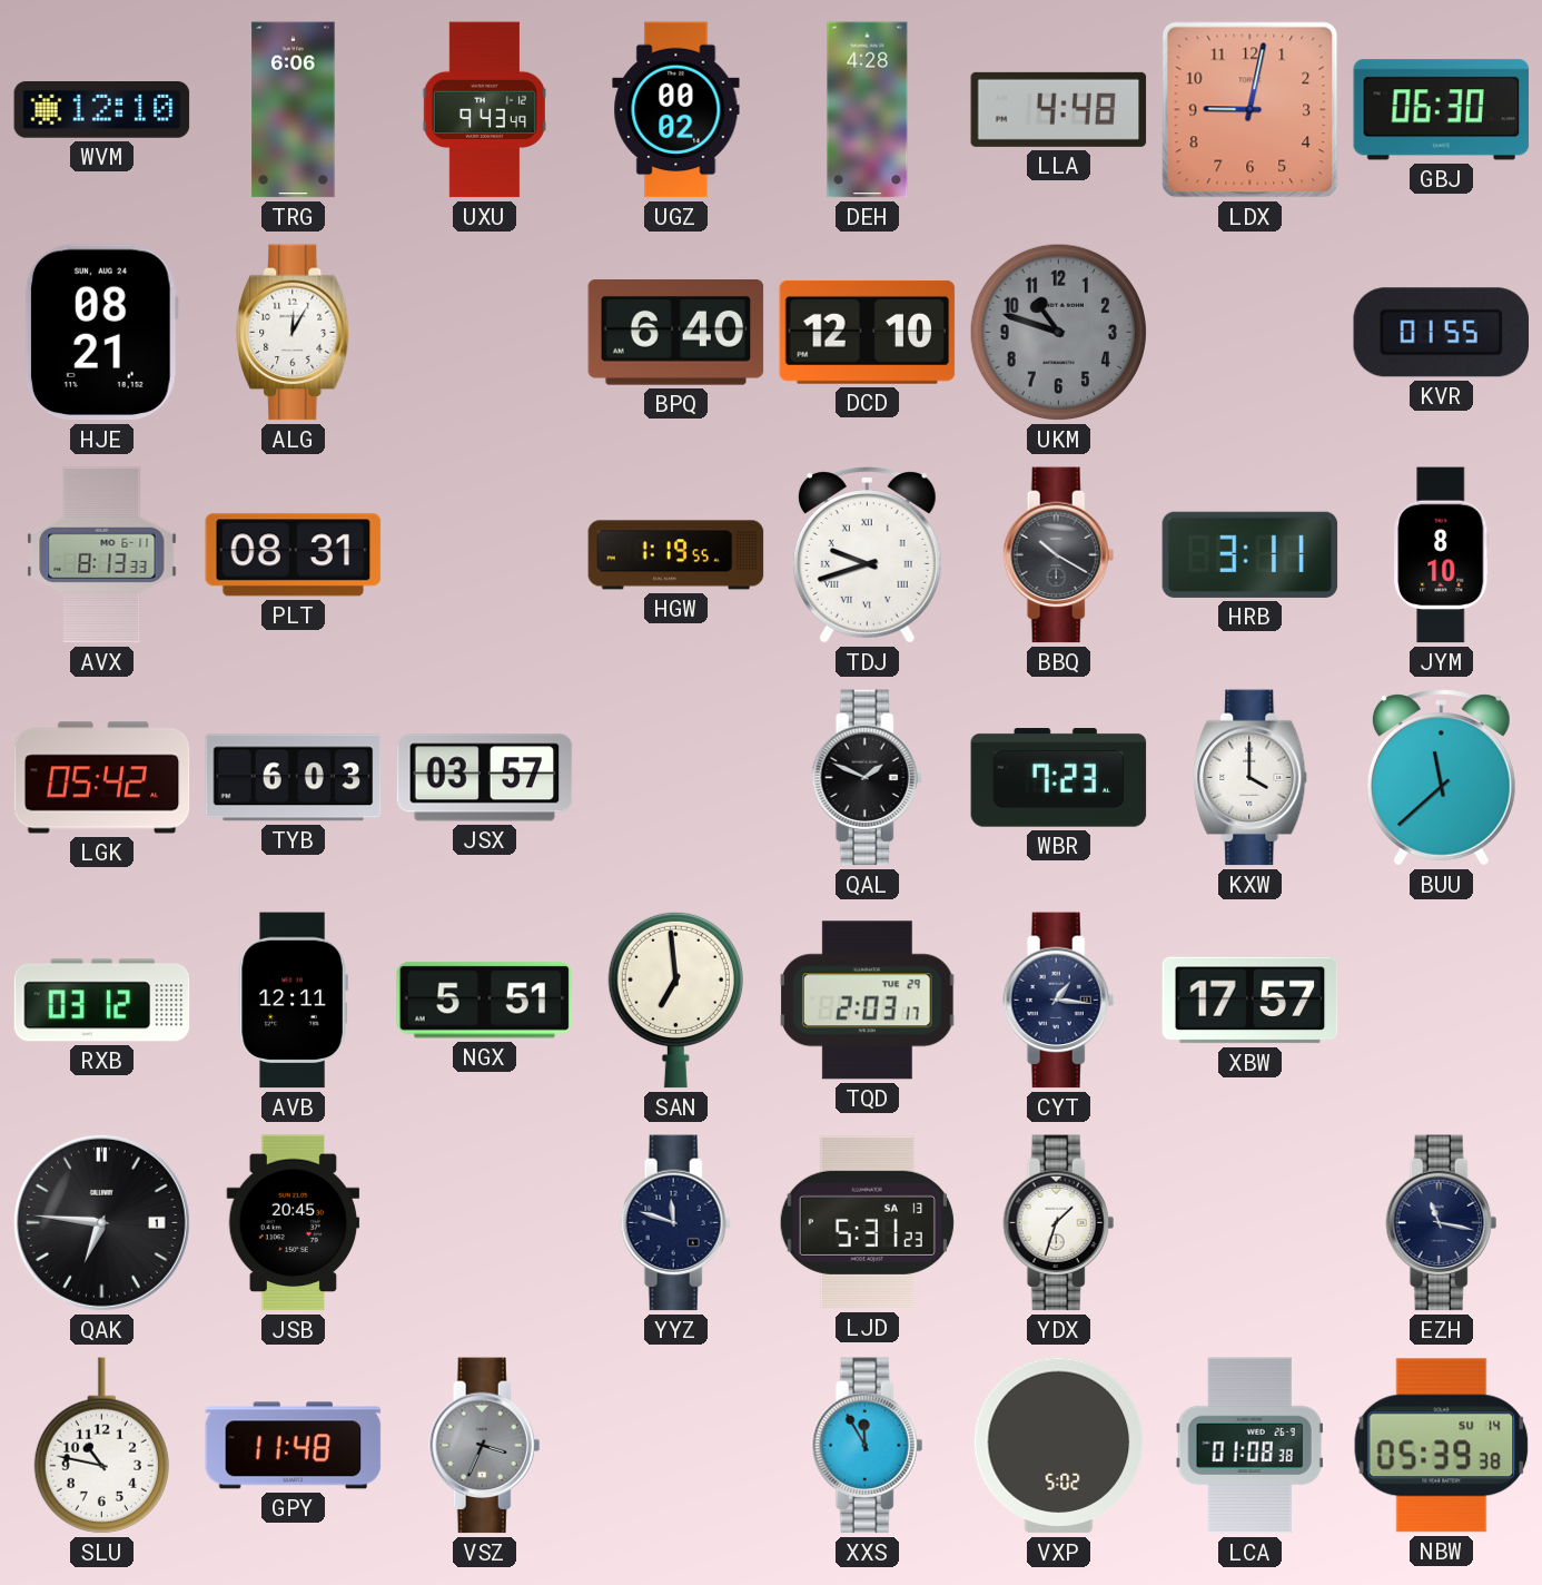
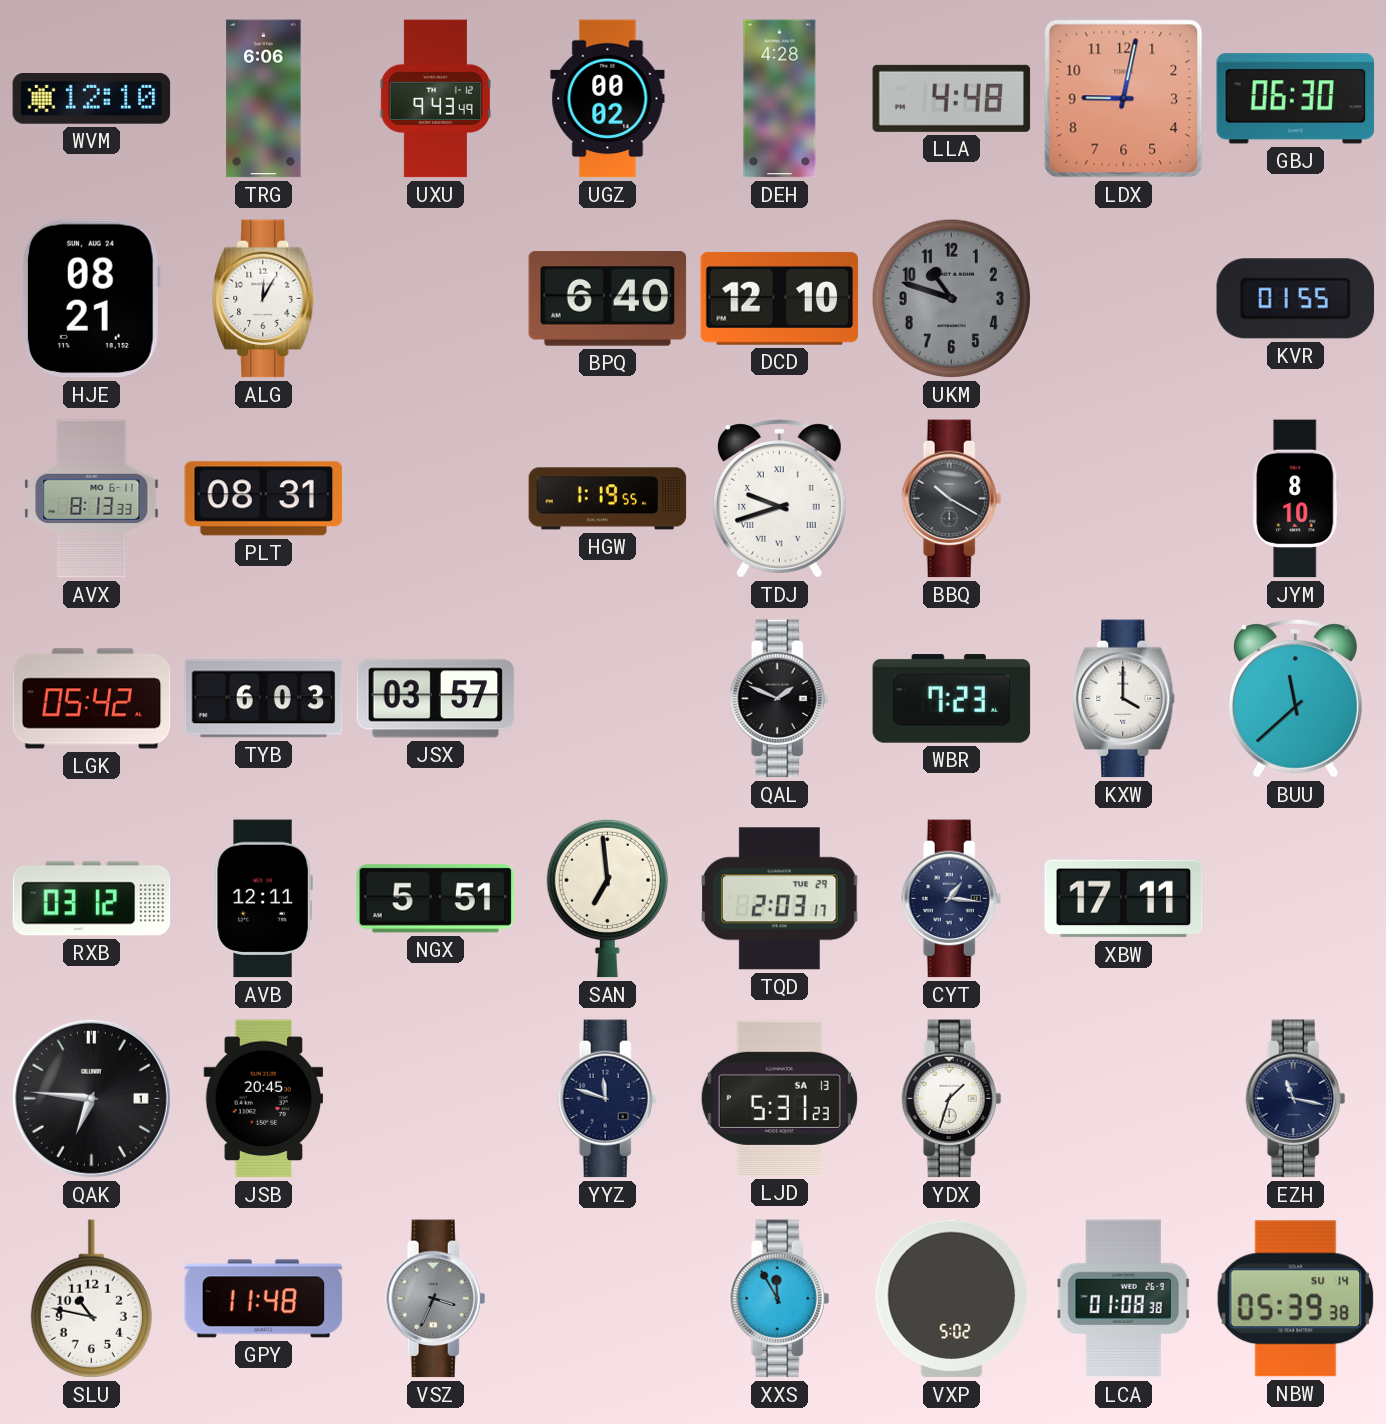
HRB: 3:11 -> none (1251, 554)
XBW: 17:57 -> 17:11 (1124, 899)
